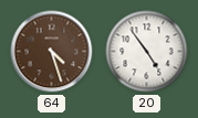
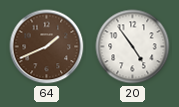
64: 4:27 -> 1:41 (47, 47)
